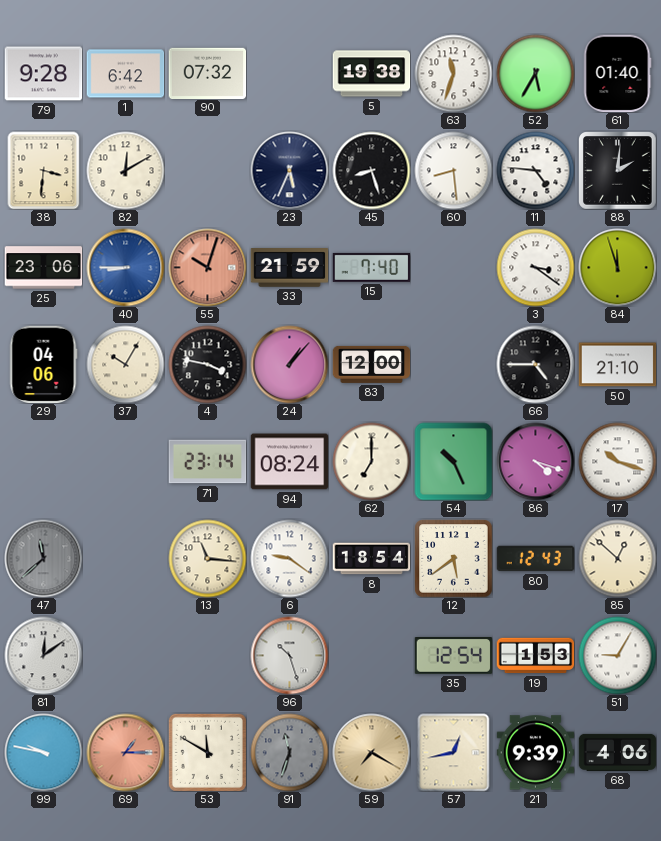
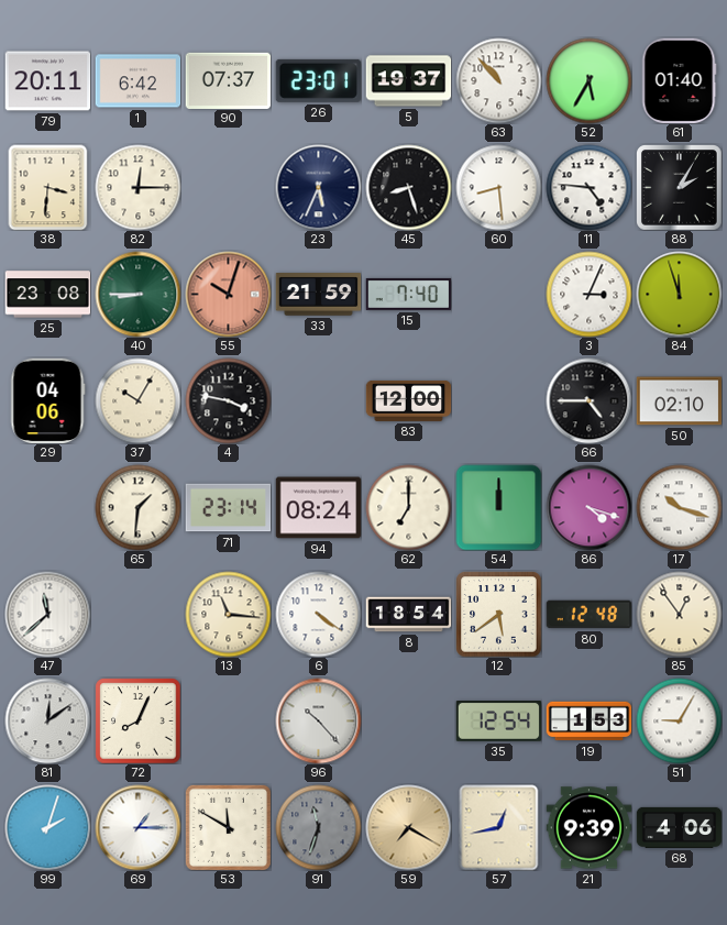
79: 9:28 -> 20:11 (47, 81)
90: 07:32 -> 07:37 (228, 80)
26: none -> 23:01 (318, 80)
5: 19:38 -> 19:37 (408, 81)
63: 11:33 -> 10:53 (498, 80)
82: 12:10 -> 12:15 (137, 187)
88: 2:01 -> 2:05 (680, 188)
25: 23:06 -> 23:08 (47, 295)
40 dial: blue -> green (137, 294)
3: 3:21 -> 3:04 (588, 294)
24: 1:07 -> none (289, 364)
50: 21:10 -> 02:10 (679, 401)
65: none -> 1:31 (137, 507)
54: 10:26 -> 12:00 (498, 507)
47 dial: grey -> white (47, 614)
6: 9:21 -> 4:21 (318, 614)
80: 12:43 -> 12:48 (588, 615)
85: 12:52 -> 12:54 (679, 614)
72: none -> 8:04 (137, 720)
96: 10:27 -> 10:23 (318, 720)
99: 9:47 -> 2:03 (47, 827)
69 dial: salmon -> white (137, 827)
